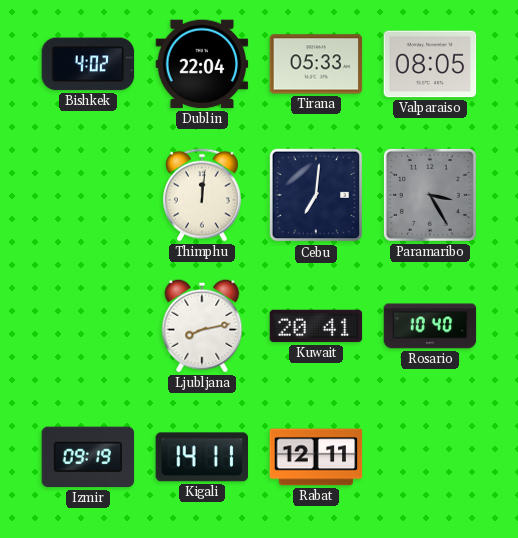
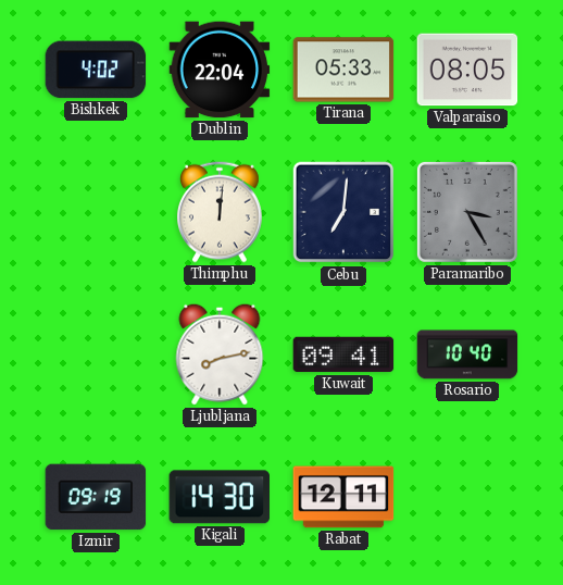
Kuwait: 20:41 -> 09:41 (343, 354)
Kigali: 14:11 -> 14:30 (220, 497)
